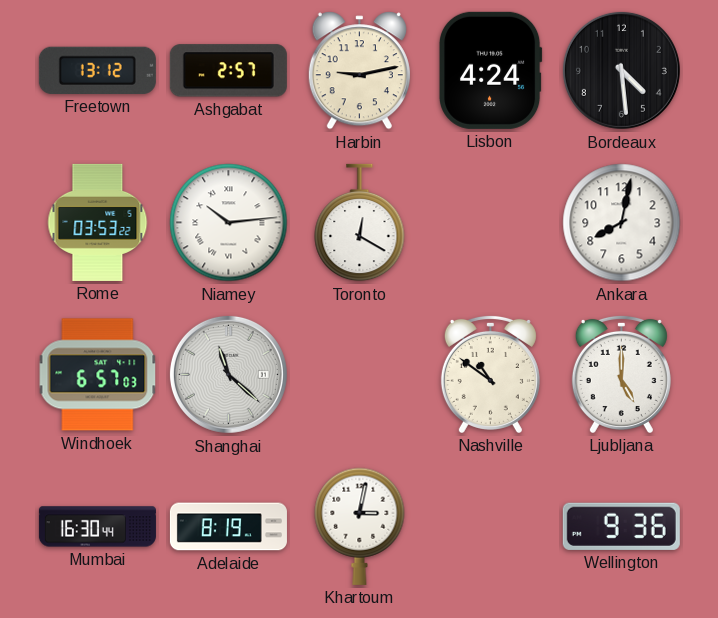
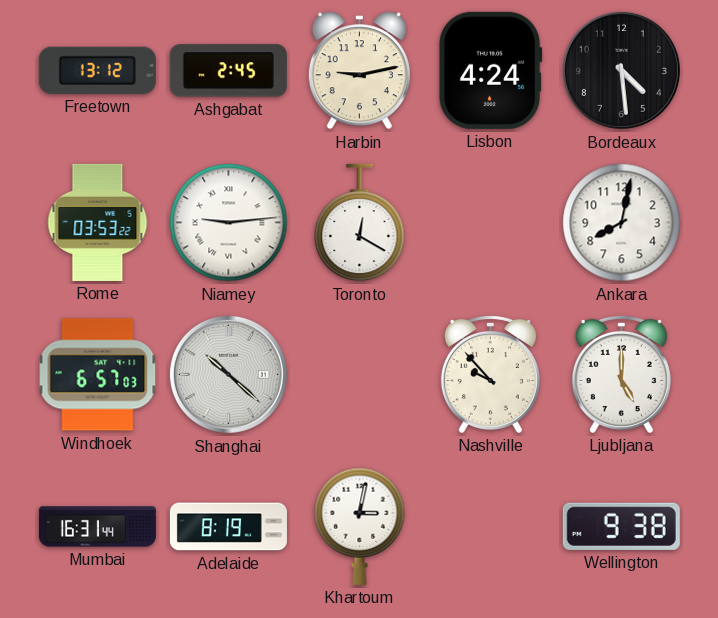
Ashgabat: 2:57 -> 2:45 (228, 71)
Niamey: 10:14 -> 9:14 (229, 223)
Shanghai: 11:22 -> 10:22 (228, 374)
Nashville: 10:51 -> 9:53 (490, 374)
Mumbai: 16:30 -> 16:31 (97, 527)
Wellington: 9:36 -> 9:38 (621, 526)
